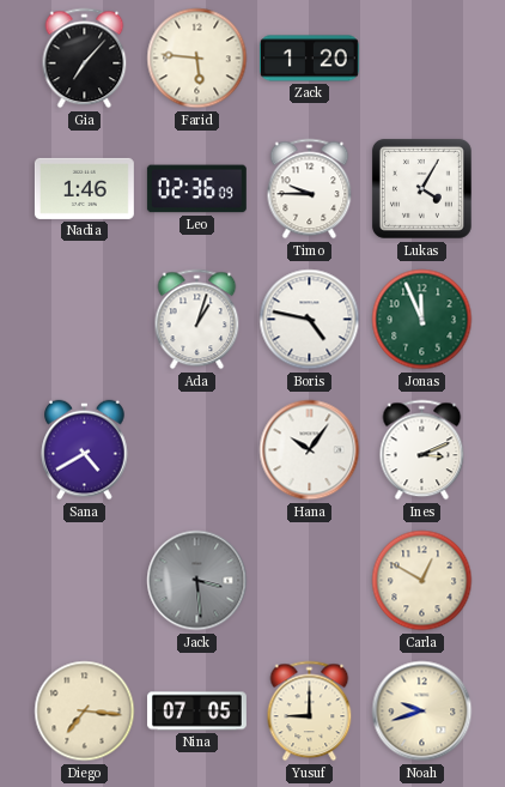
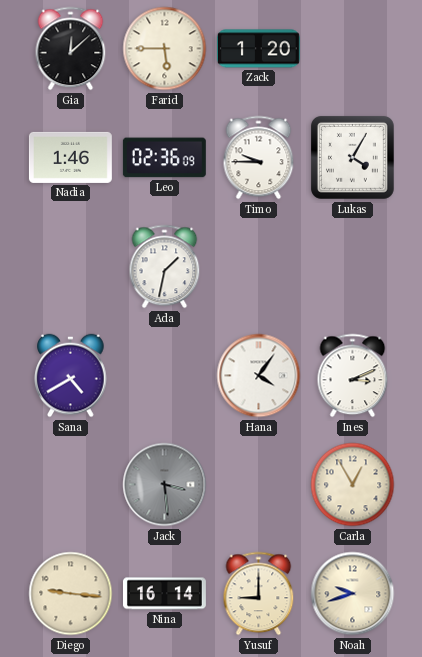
Gia: 7:07 -> 12:08 (71, 49)
Farid: 5:46 -> 5:45 (165, 49)
Ada: 1:03 -> 1:32 (165, 267)
Boris: 4:47 -> none (310, 320)
Jonas: 11:56 -> none (422, 320)
Hana: 10:06 -> 4:06 (259, 376)
Carla: 12:50 -> 12:55 (353, 485)
Diego: 7:16 -> 9:16 (71, 594)
Nina: 07:05 -> 16:14 (164, 594)
